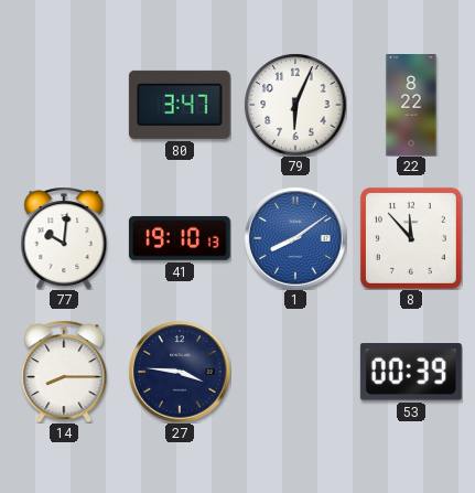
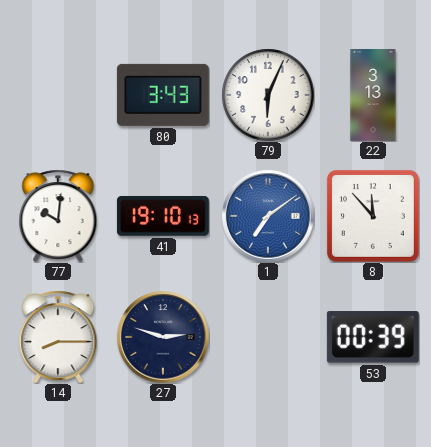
80: 3:47 -> 3:43 (163, 95)
22: 8:22 -> 3:13 (373, 96)
1: 8:09 -> 7:09 (268, 216)
27: 3:46 -> 2:48 (163, 337)
